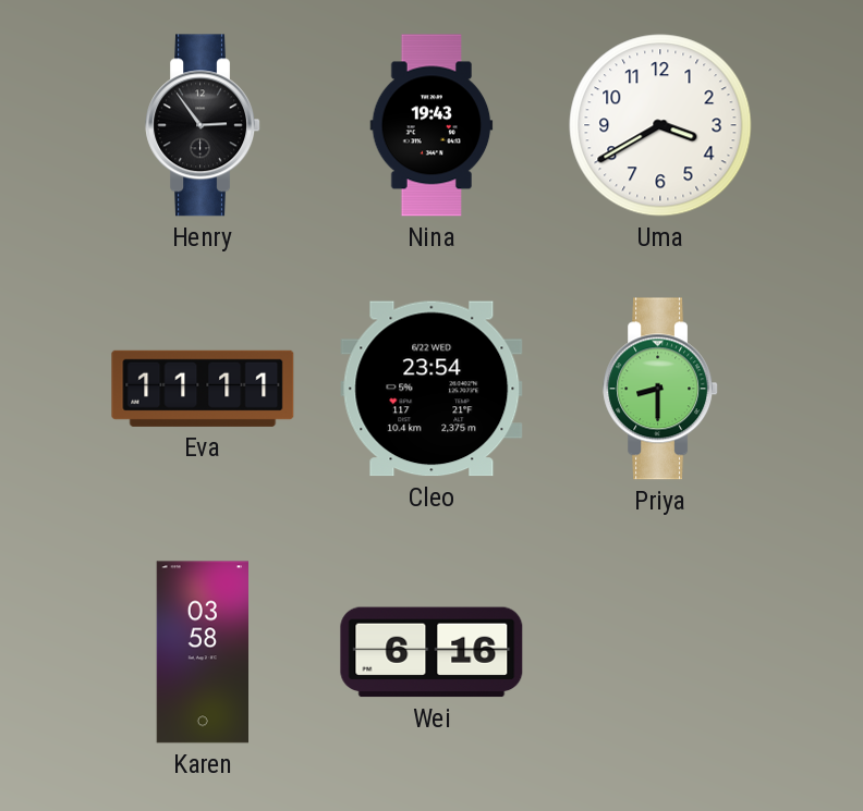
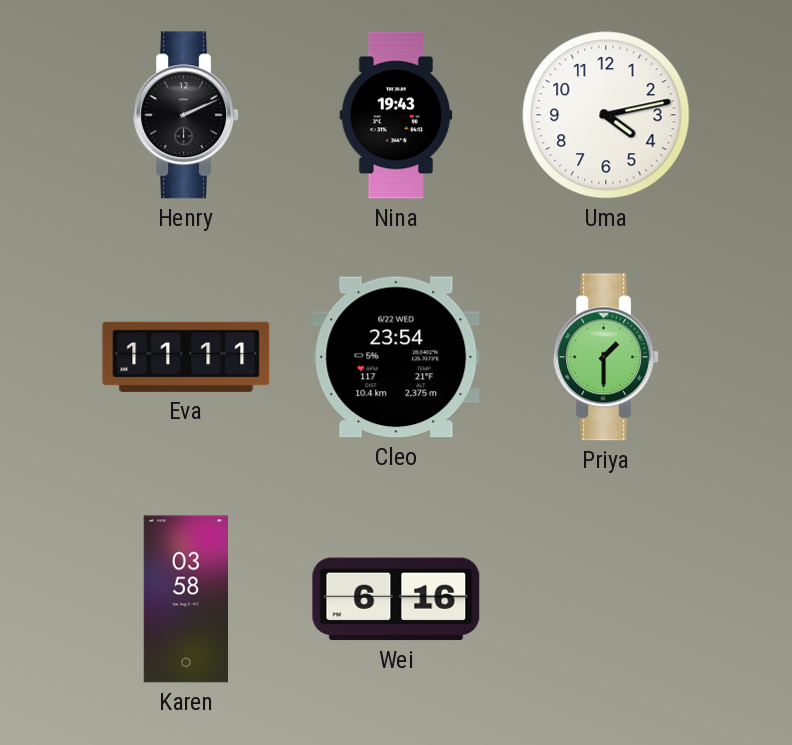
Henry: 2:54 -> 2:11 (187, 115)
Uma: 3:40 -> 4:13 (606, 115)
Priya: 8:30 -> 1:30 (607, 357)
